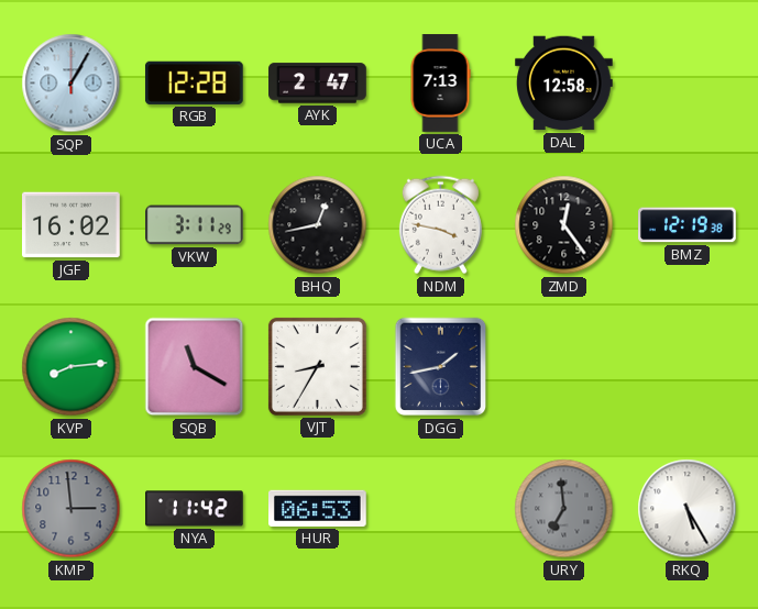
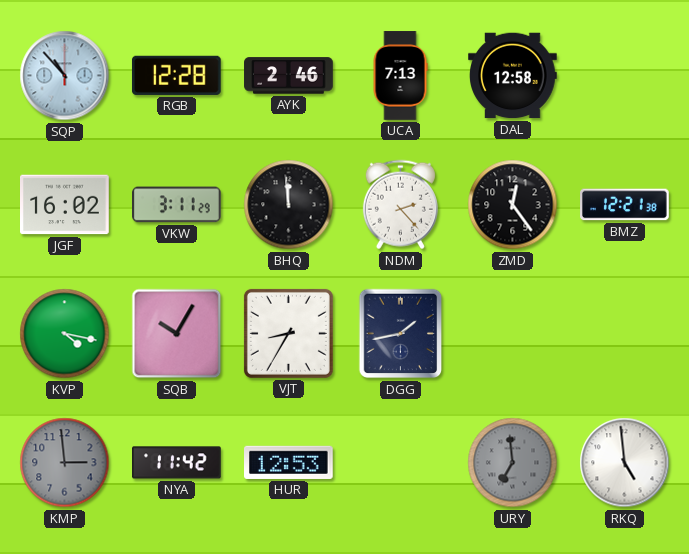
SQP: 1:05 -> 10:53 (65, 76)
AYK: 2:47 -> 2:46 (289, 76)
BHQ: 12:43 -> 11:59 (289, 205)
NDM: 3:47 -> 2:23 (400, 205)
BMZ: 12:19 -> 12:21 (625, 205)
KVP: 8:14 -> 4:17 (65, 334)
SQB: 11:20 -> 10:05 (177, 334)
HUR: 06:53 -> 12:53 (289, 462)
RKQ: 5:25 -> 4:59 (625, 463)
